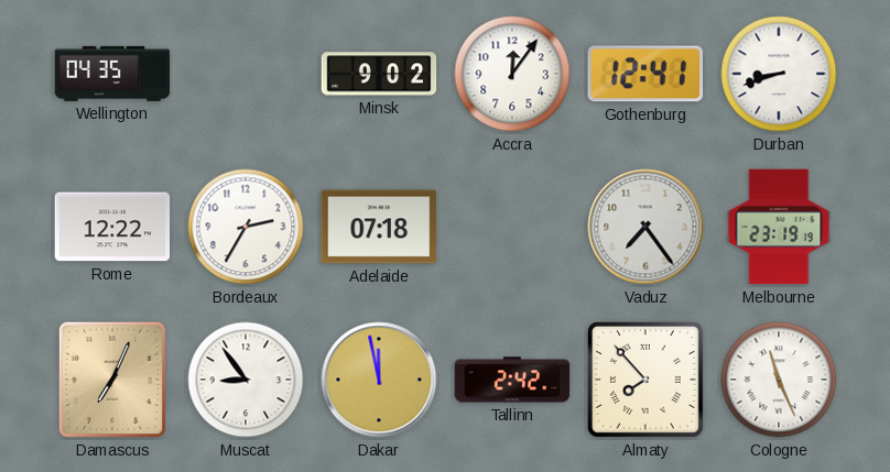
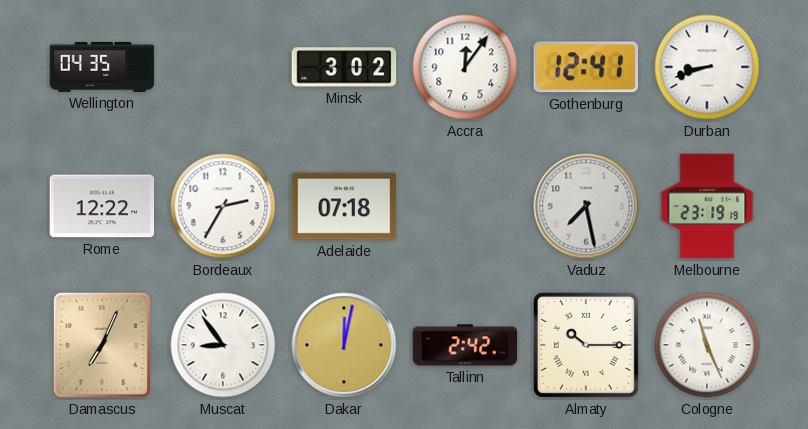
Minsk: 9:02 -> 3:02 (344, 67)
Vaduz: 7:24 -> 7:28 (586, 206)
Dakar: 11:58 -> 12:02 (344, 345)
Almaty: 7:53 -> 10:15 (586, 345)
